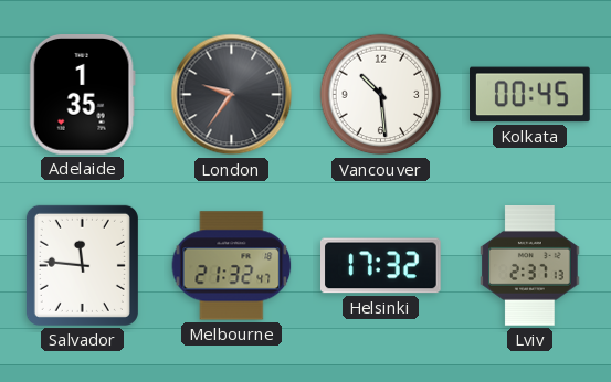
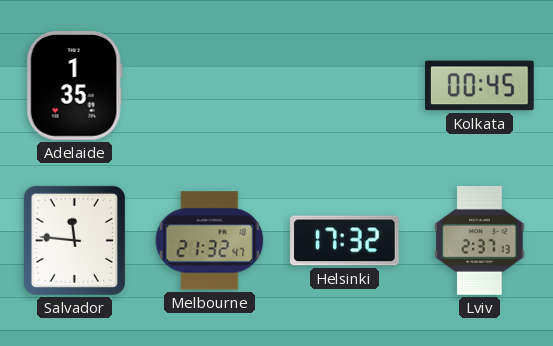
London: 9:36 -> none (232, 95)
Vancouver: 10:29 -> none (381, 95)
